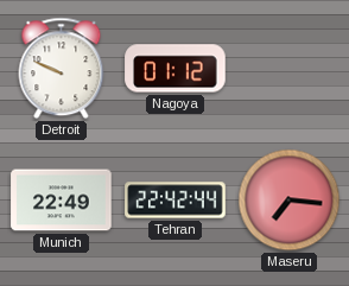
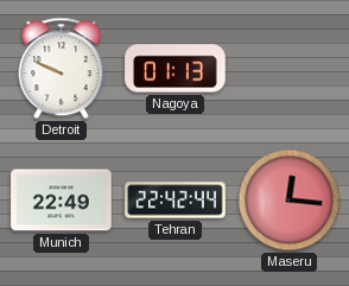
Nagoya: 01:12 -> 01:13 (176, 69)
Maseru: 7:16 -> 12:16 (290, 201)
